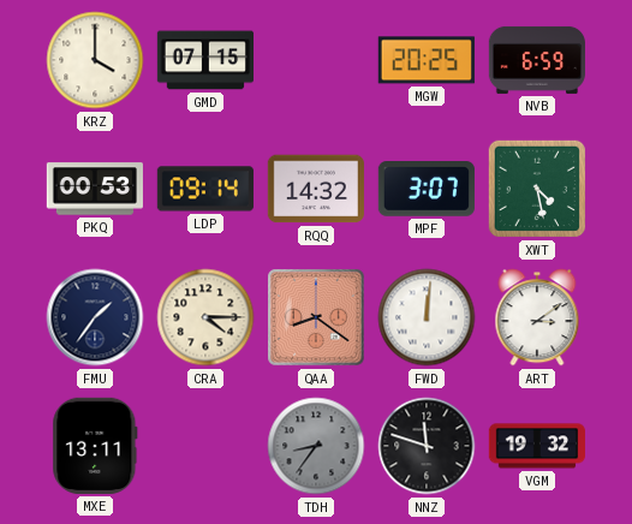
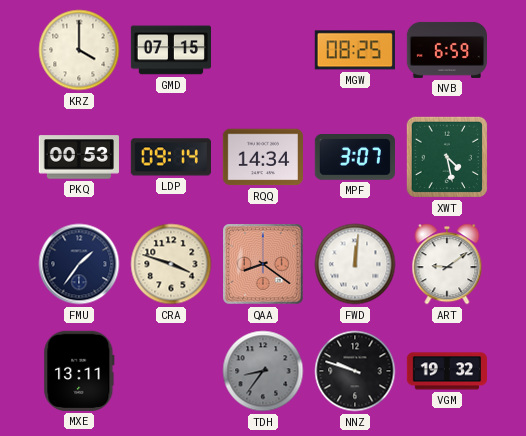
MGW: 20:25 -> 08:25 (355, 50)
RQQ: 14:32 -> 14:34 (263, 157)
CRA: 4:15 -> 3:48 (171, 264)
ART: 3:09 -> 9:09 (447, 264)
NNZ: 11:48 -> 9:48 (355, 371)
